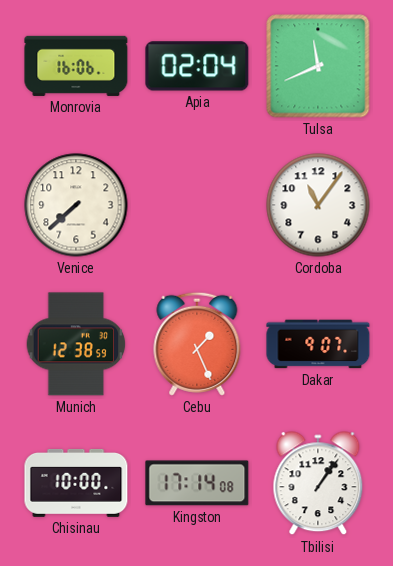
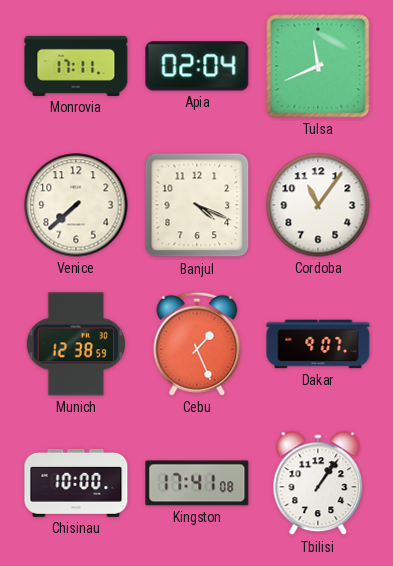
Monrovia: 16:06 -> 17:11 (76, 66)
Banjul: none -> 4:19 (197, 205)
Kingston: 17:14 -> 17:41 (197, 483)
